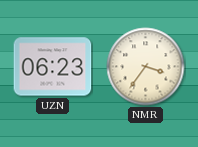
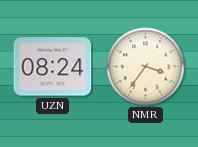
UZN: 06:23 -> 08:24 (53, 67)
